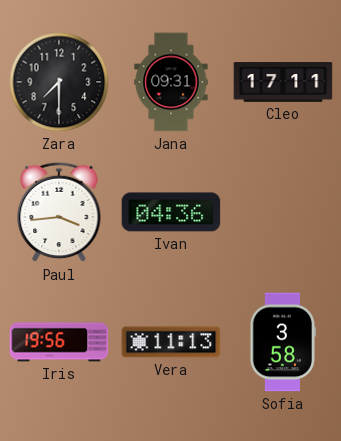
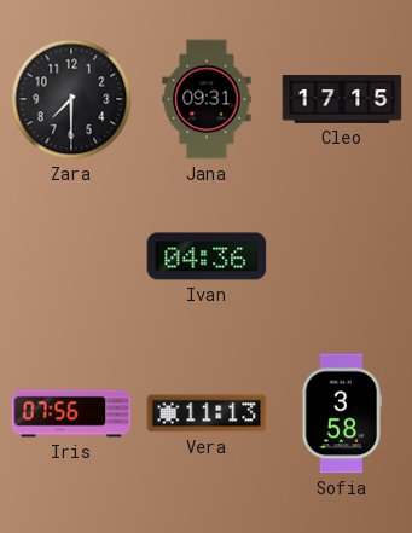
Cleo: 17:11 -> 17:15 (342, 99)
Paul: 3:44 -> none (59, 212)
Iris: 19:56 -> 07:56 (71, 413)
